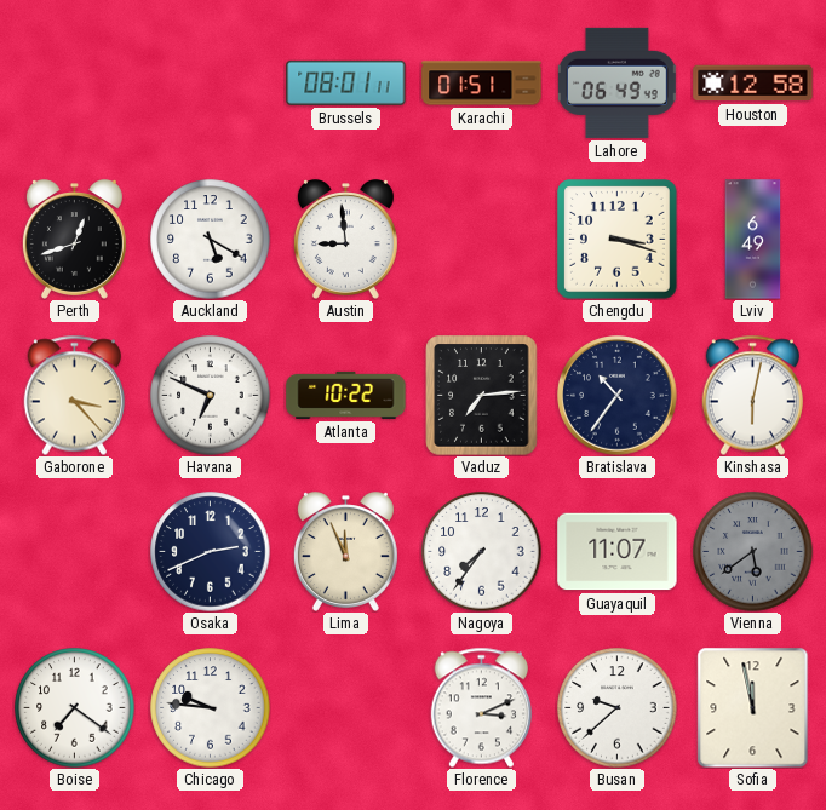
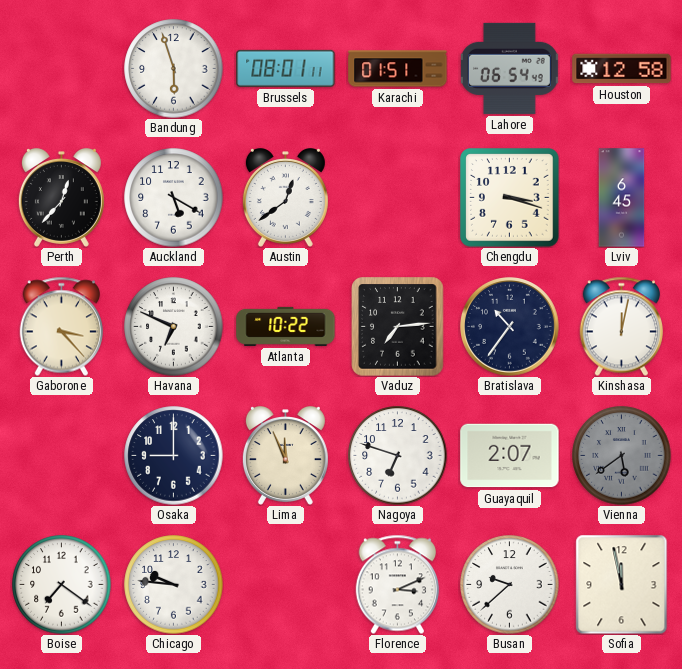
Bandung: none -> 5:57 (174, 69)
Lahore: 06:49 -> 06:54 (509, 68)
Perth: 12:42 -> 12:37 (61, 198)
Austin: 8:59 -> 12:39 (285, 198)
Lviv: 6:49 -> 6:45 (622, 198)
Kinshasa: 6:02 -> 12:02 (621, 326)
Osaka: 2:41 -> 9:00 (174, 456)
Nagoya: 7:36 -> 6:48 (398, 456)
Guayaquil: 11:07 -> 2:07 (510, 456)
